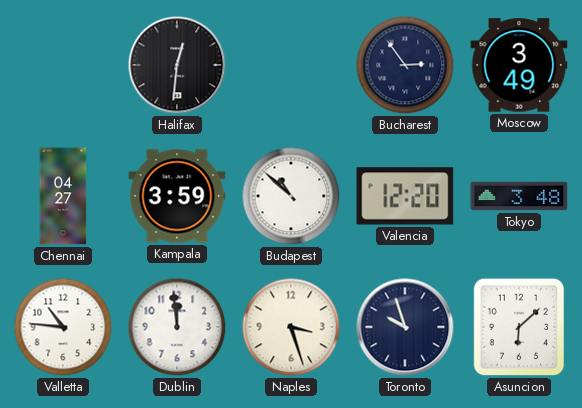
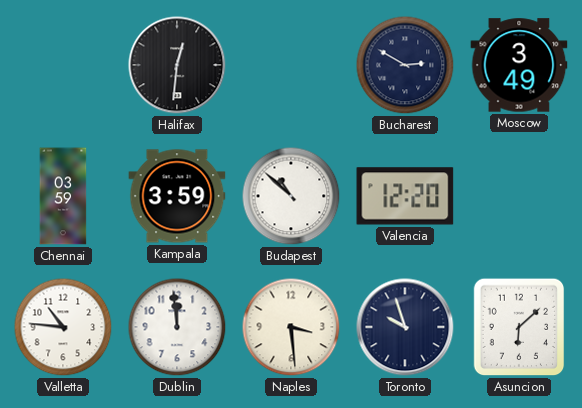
Bucharest: 2:54 -> 2:50 (405, 65)
Chennai: 04:27 -> 03:59 (63, 196)
Tokyo: 3:48 -> none (519, 196)
Naples: 3:27 -> 3:29 (291, 327)
